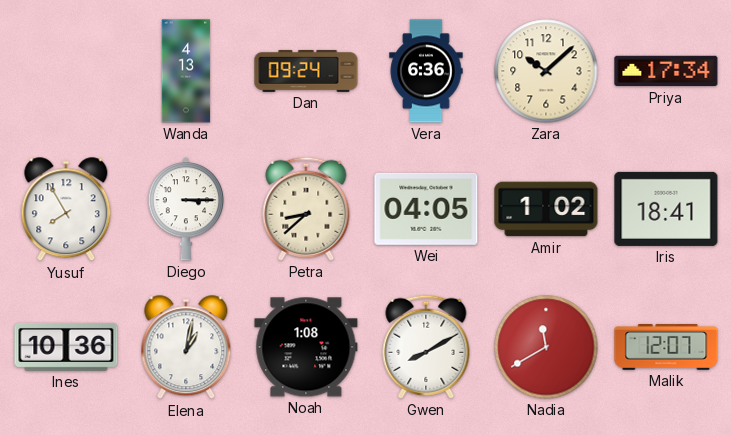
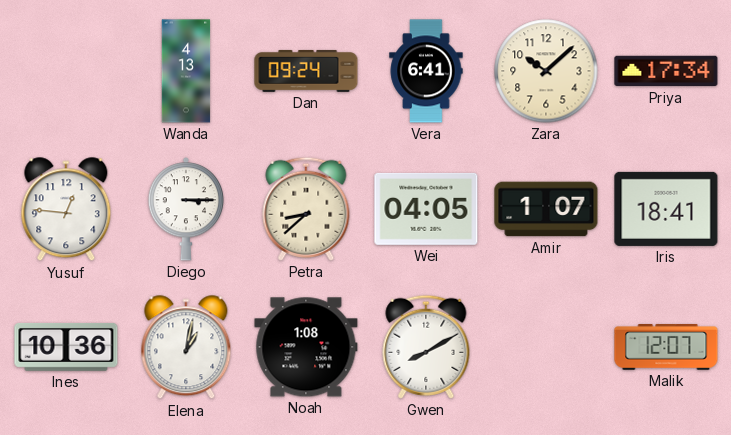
Vera: 6:36 -> 6:41 (426, 71)
Yusuf: 7:55 -> 12:46 (66, 210)
Amir: 1:02 -> 1:07 (546, 209)
Nadia: 11:40 -> none (546, 347)
